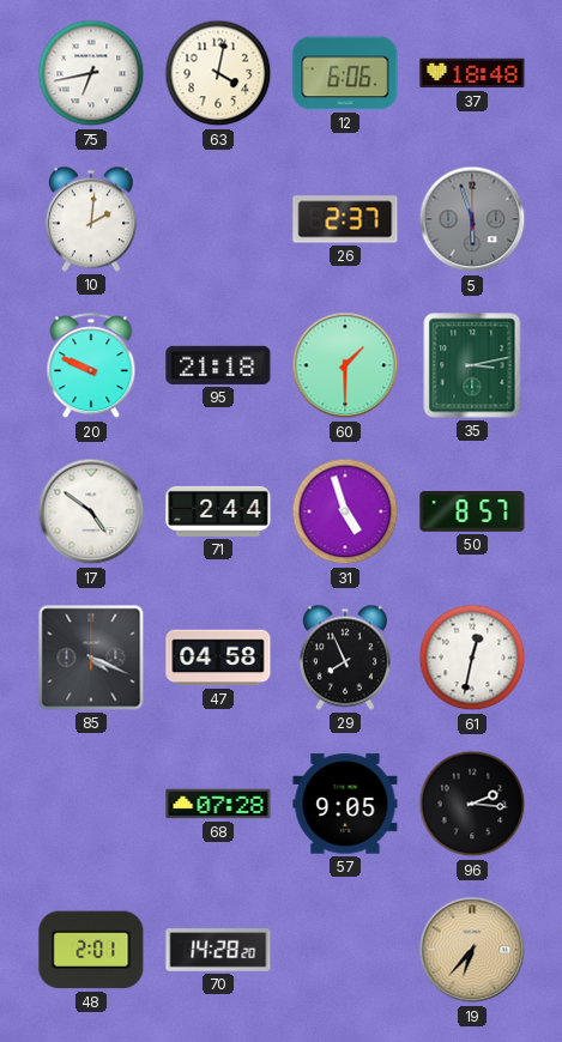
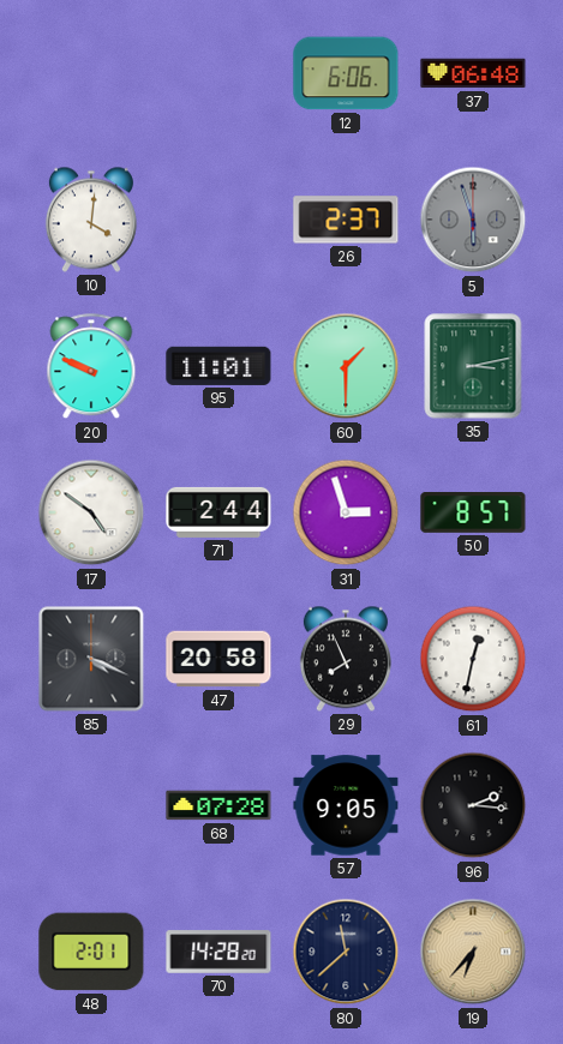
75: 6:43 -> none (91, 73)
63: 4:02 -> none (218, 73)
37: 18:48 -> 06:48 (473, 73)
10: 2:01 -> 4:01 (91, 220)
95: 21:18 -> 11:01 (218, 366)
31: 4:57 -> 2:57 (346, 512)
47: 04:58 -> 20:58 (218, 659)
80: none -> 11:38 (346, 952)
